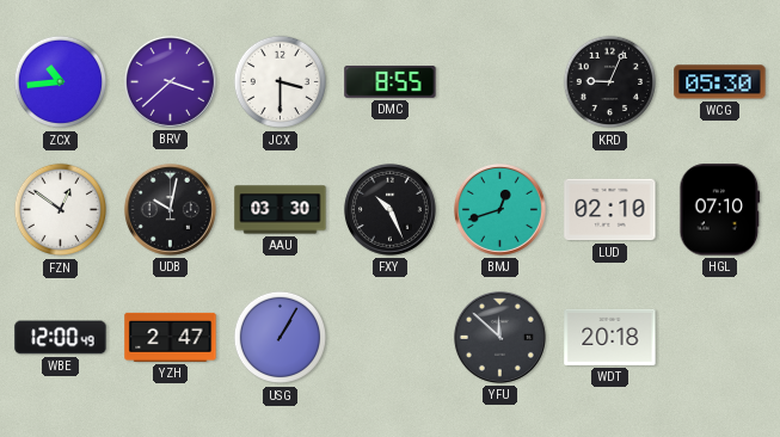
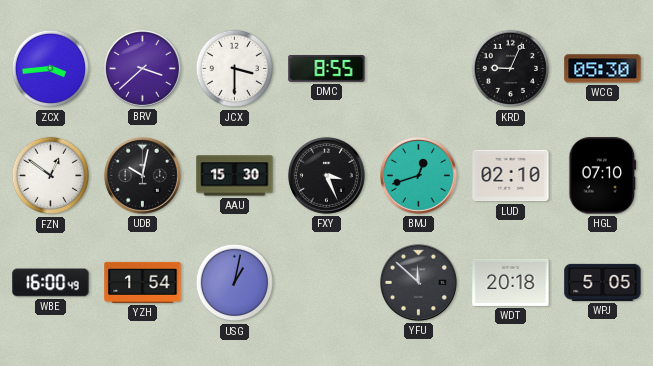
ZCX: 10:44 -> 3:44 (51, 69)
AAU: 03:30 -> 15:30 (235, 176)
FXY: 10:26 -> 3:26 (326, 175)
WBE: 12:00 -> 16:00 (51, 283)
YZH: 2:47 -> 1:54 (143, 282)
USG: 1:05 -> 1:02 (235, 283)
WPJ: none -> 5:05 (603, 282)
